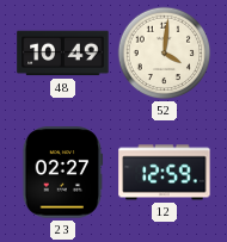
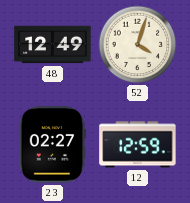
48: 10:49 -> 12:49 (53, 45)
52: 4:01 -> 4:03 (138, 45)
